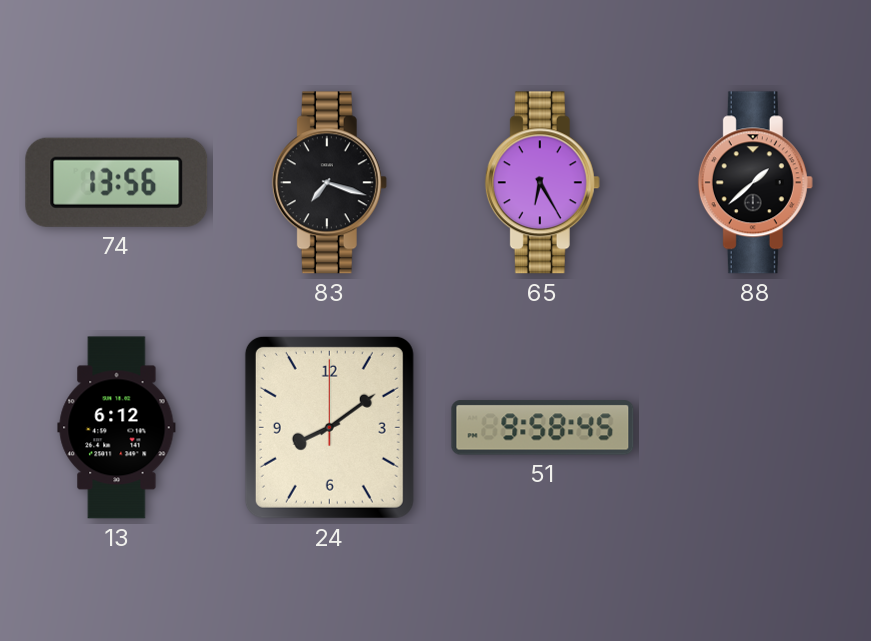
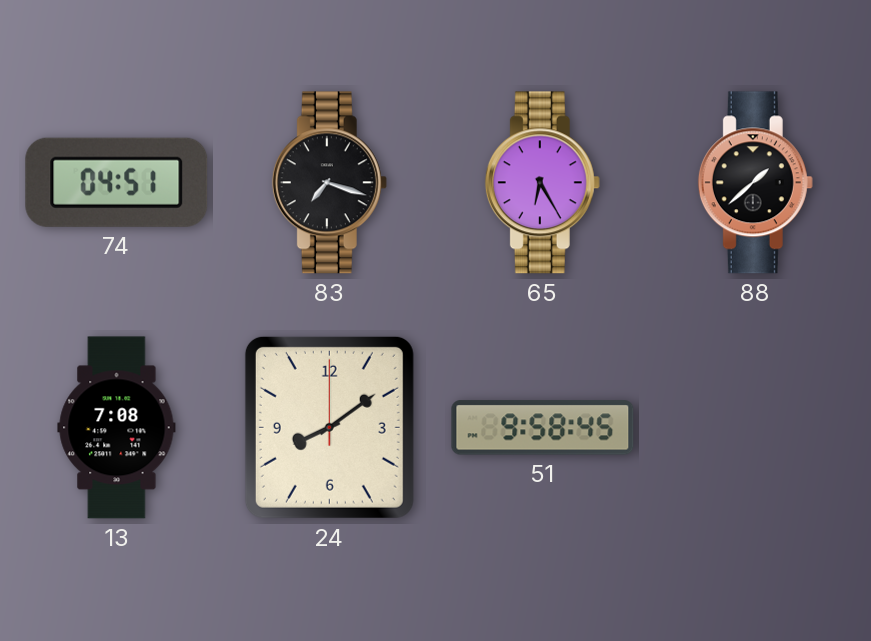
74: 13:56 -> 04:51 (117, 182)
13: 6:12 -> 7:08 (117, 428)
